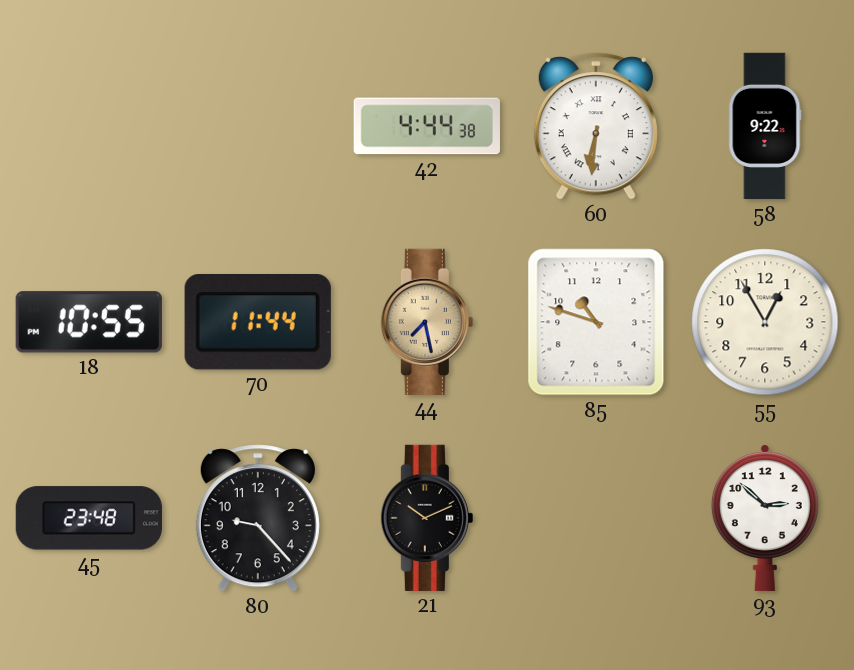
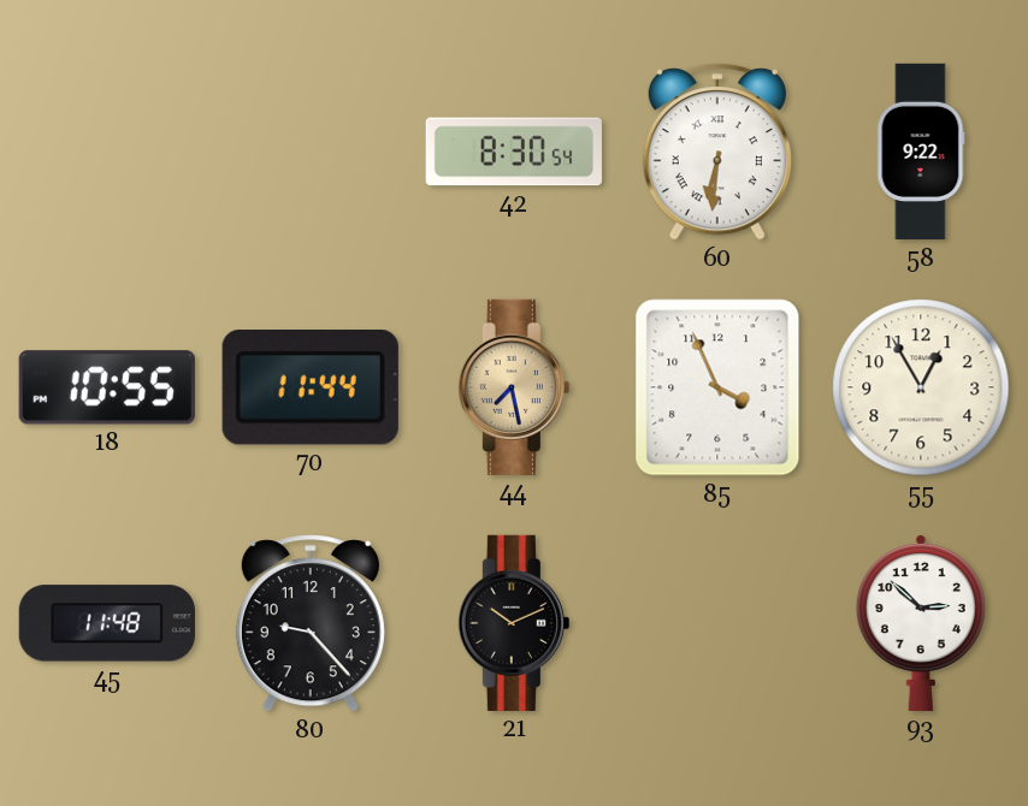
42: 4:44 -> 8:30 (514, 152)
85: 10:48 -> 3:56 (717, 387)
45: 23:48 -> 11:48 (107, 623)
